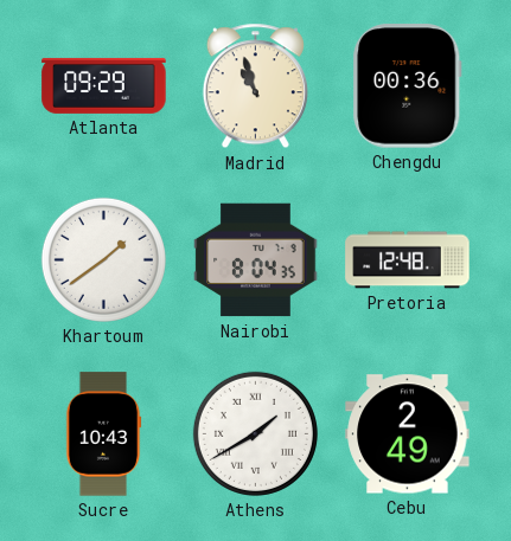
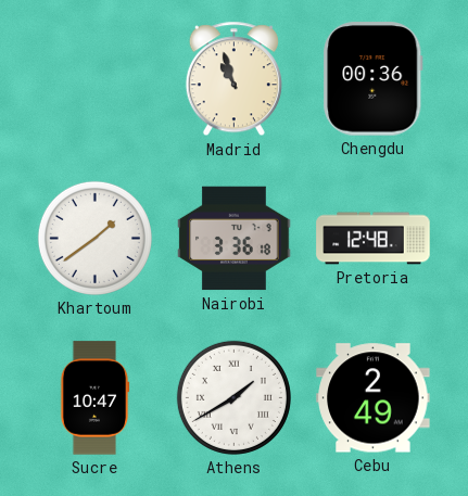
Atlanta: 09:29 -> none (104, 85)
Nairobi: 8:04 -> 3:36 (235, 239)
Sucre: 10:43 -> 10:47 (94, 398)
